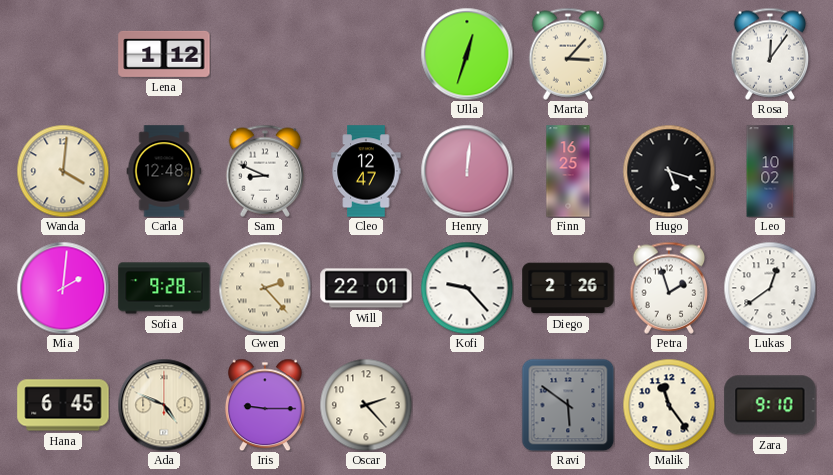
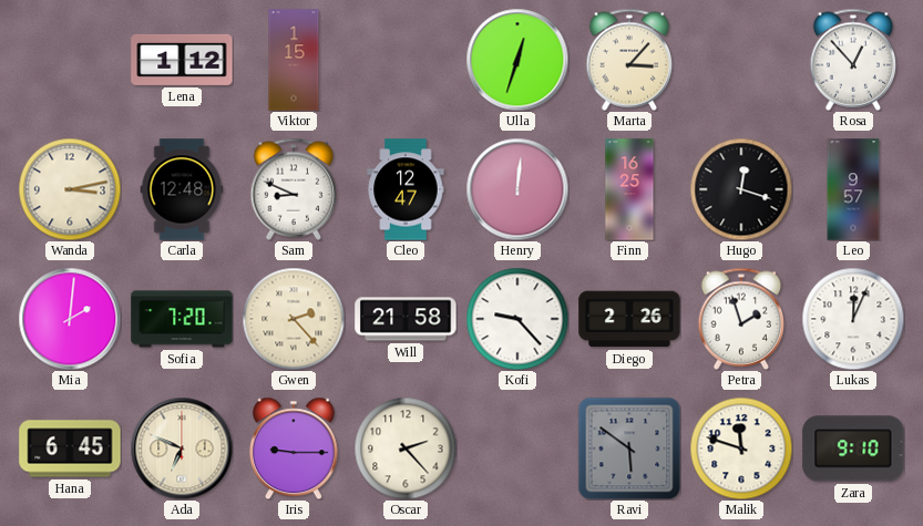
Viktor: none -> 1:15 (294, 60)
Rosa: 12:06 -> 12:53 (853, 60)
Wanda: 4:01 -> 3:13 (70, 189)
Hugo: 5:18 -> 12:18 (741, 189)
Leo: 10:02 -> 9:57 (853, 189)
Sofia: 9:28 -> 7:20 (182, 319)
Will: 22:01 -> 21:58 (406, 319)
Lukas: 12:39 -> 12:04 (853, 319)
Ada: 4:49 -> 6:49 (182, 448)
Malik: 11:24 -> 11:48 (741, 448)
